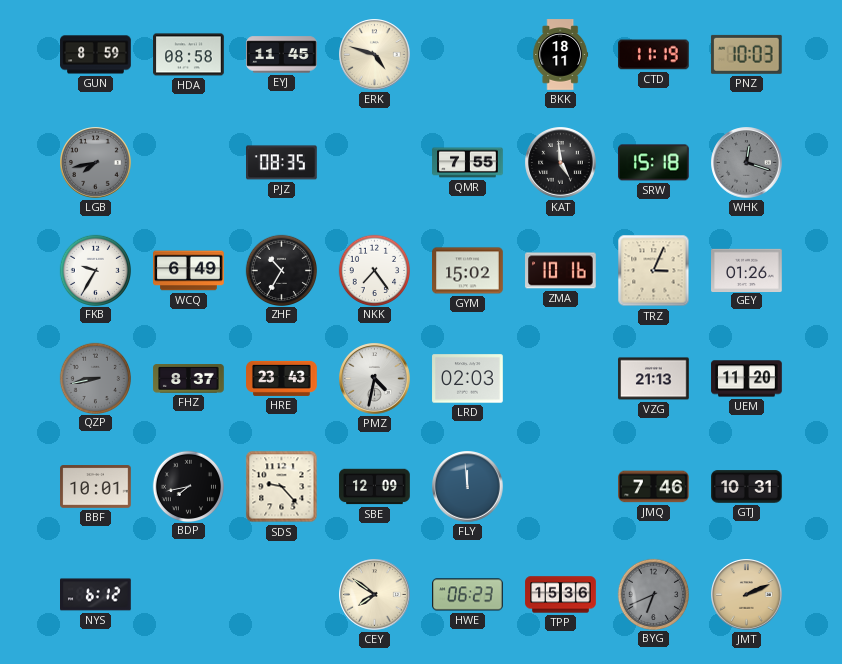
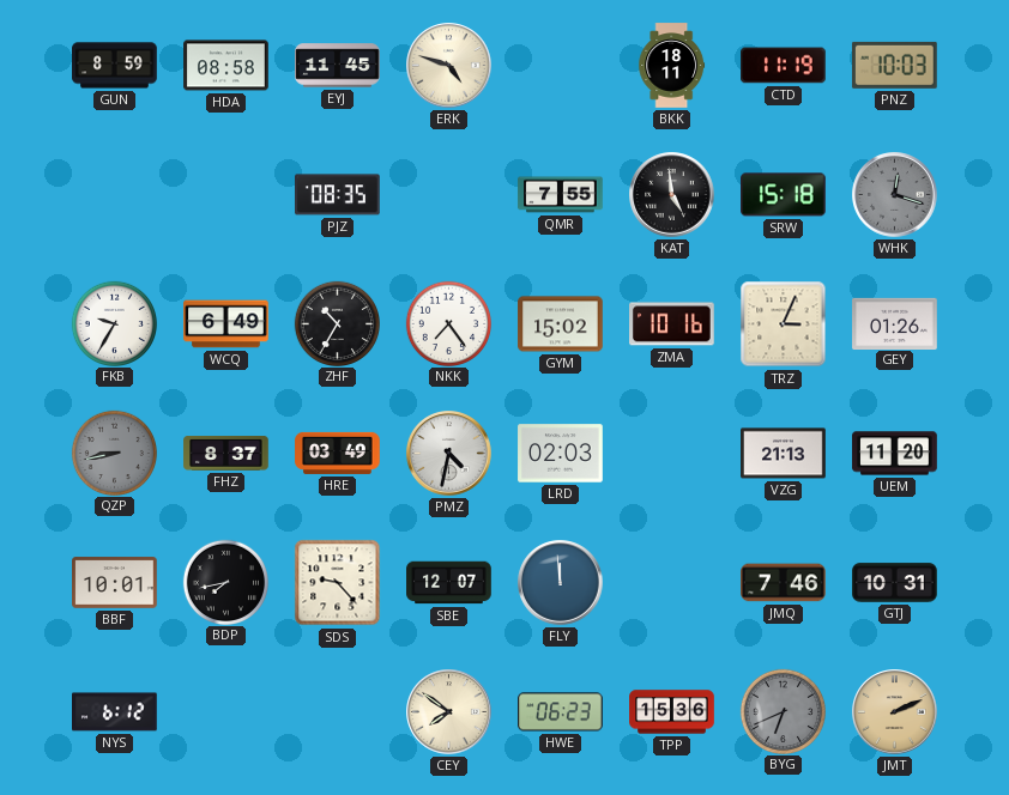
LGB: 7:43 -> none (96, 163)
HRE: 23:43 -> 03:49 (338, 453)
SBE: 12:09 -> 12:07 (449, 583)
